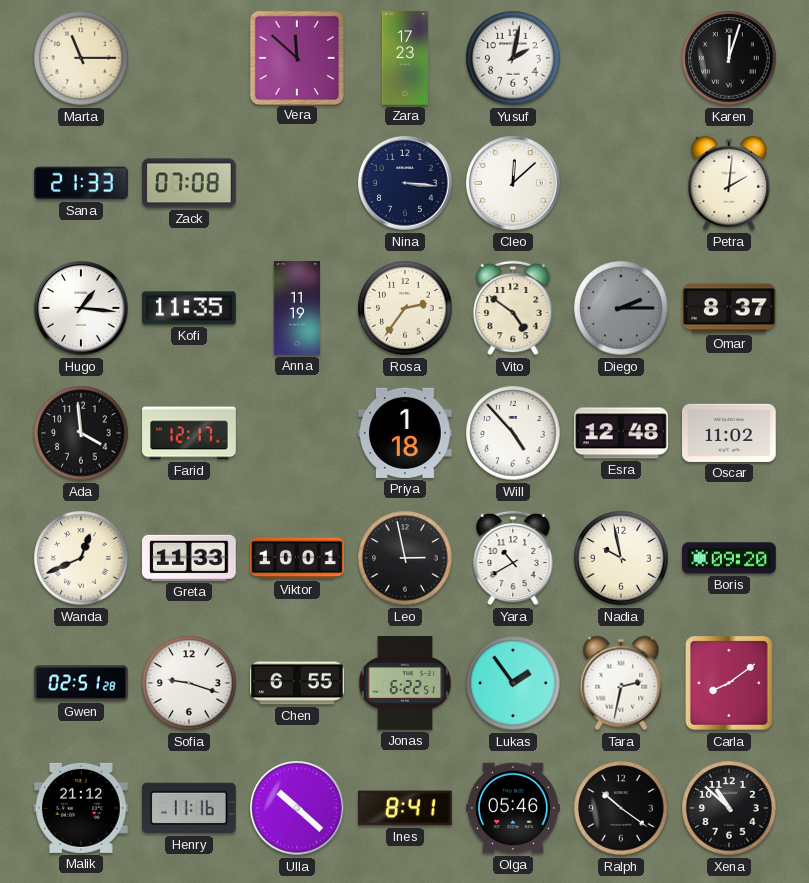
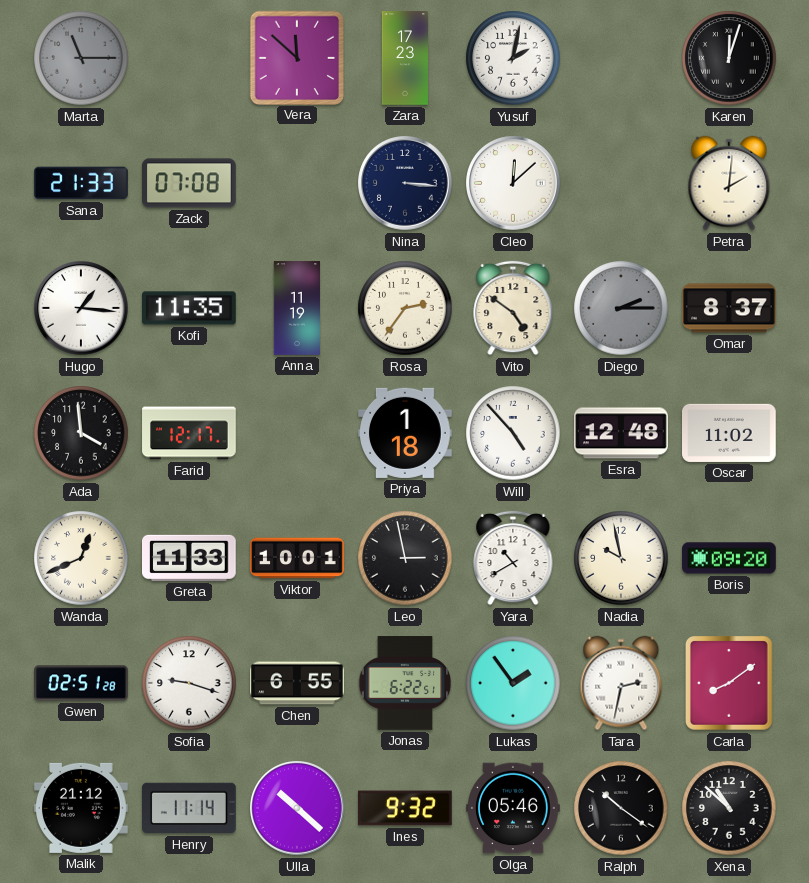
Marta dial: cream -> grey (81, 58)
Henry: 11:16 -> 11:14 (190, 808)
Ines: 8:41 -> 9:32 (406, 808)
